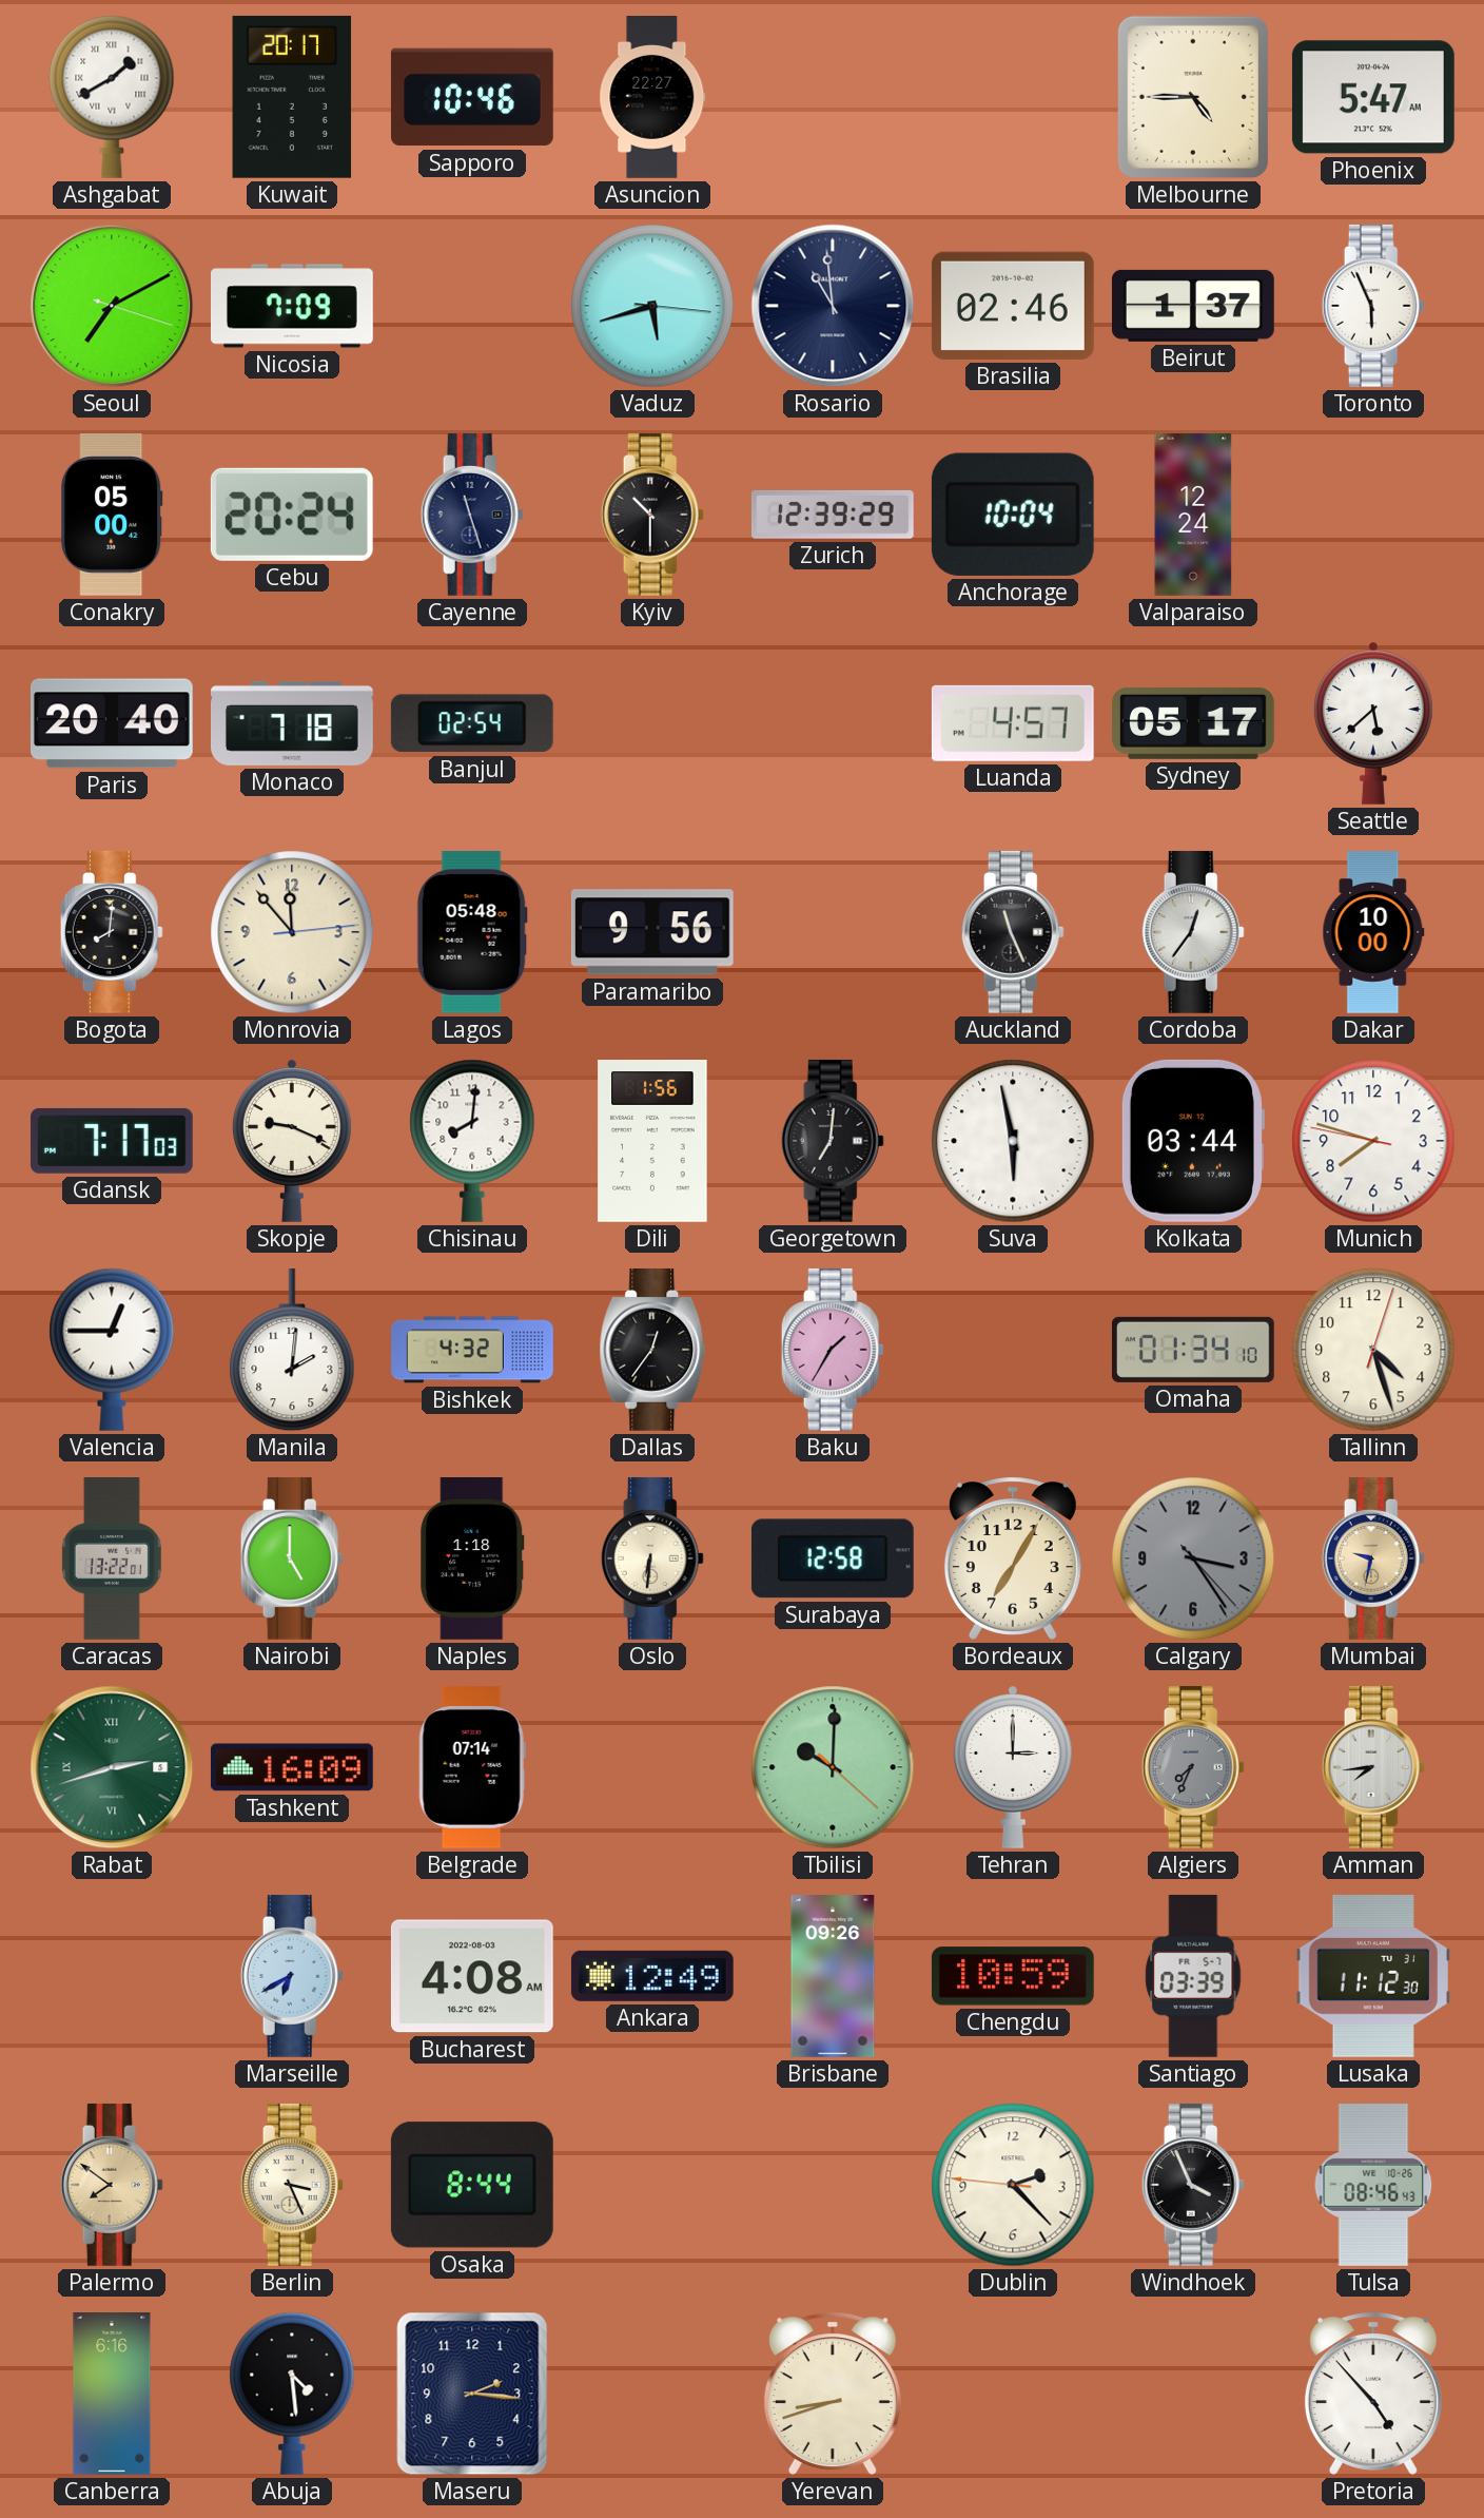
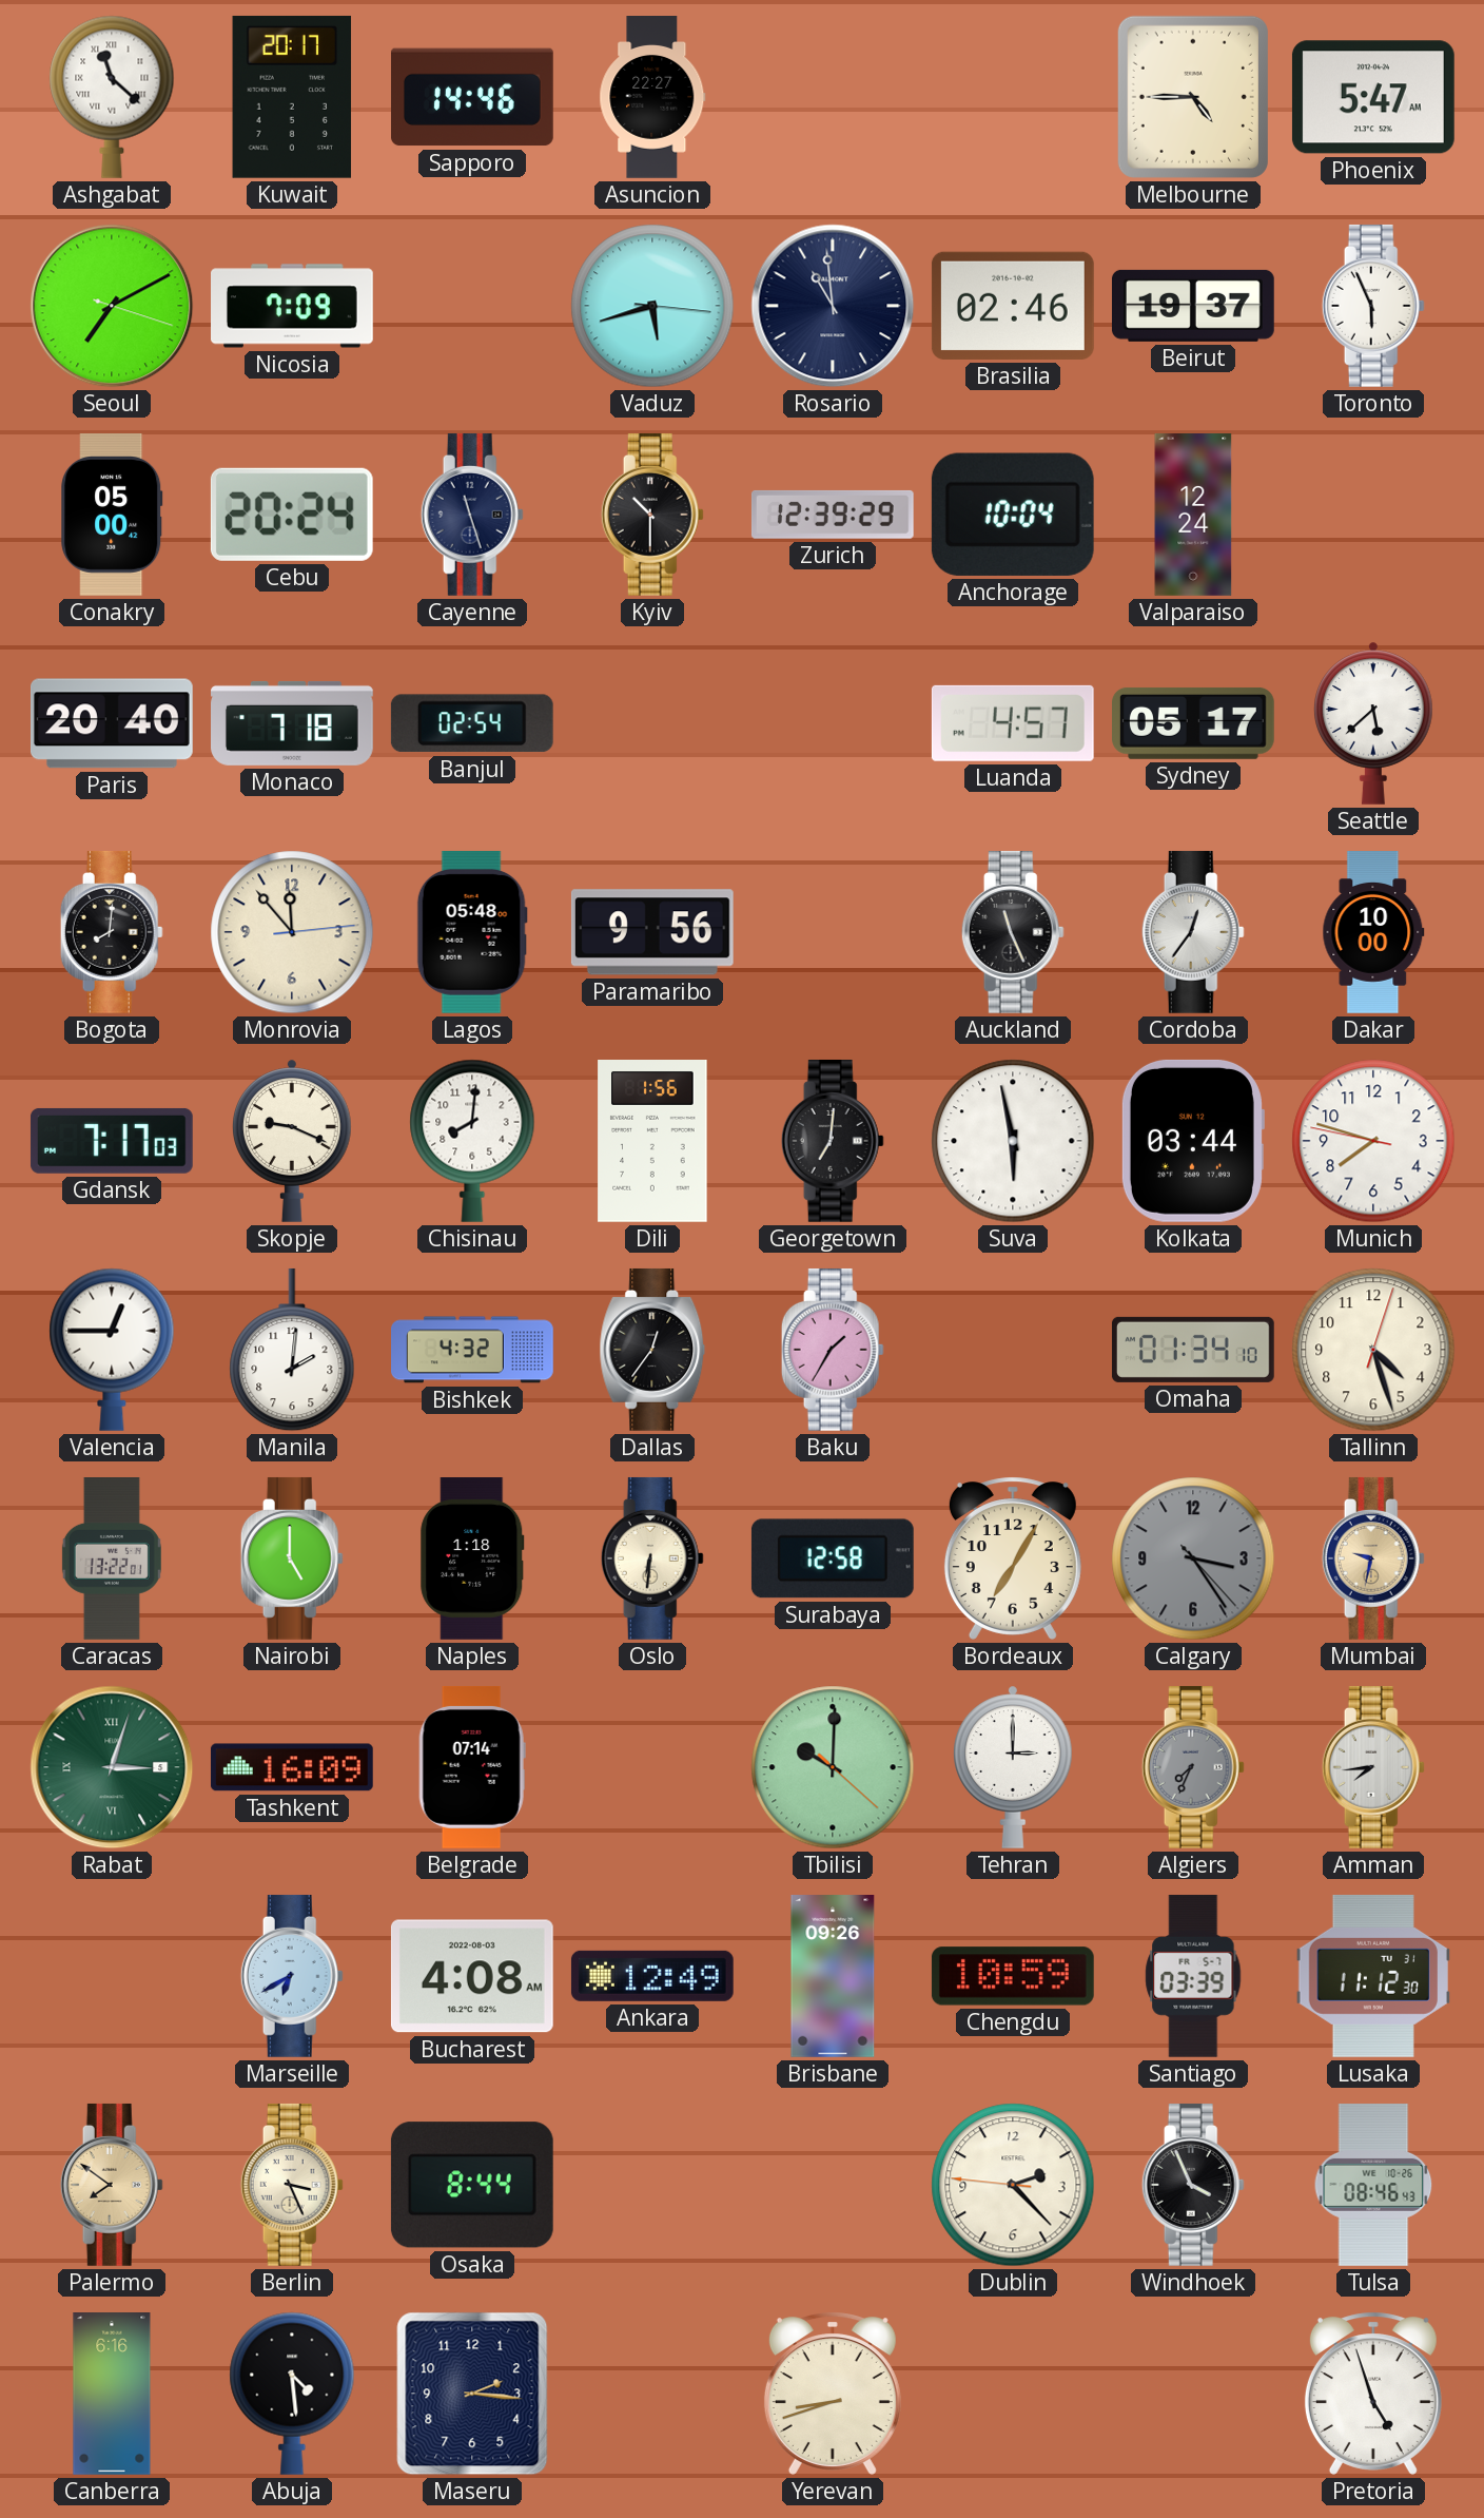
Ashgabat: 1:40 -> 11:22 (112, 97)
Sapporo: 10:46 -> 14:46 (472, 97)
Beirut: 1:37 -> 19:37 (1193, 306)
Rabat: 2:42 -> 3:03 (112, 1767)
Pretoria: 4:53 -> 4:57 (1373, 2394)
